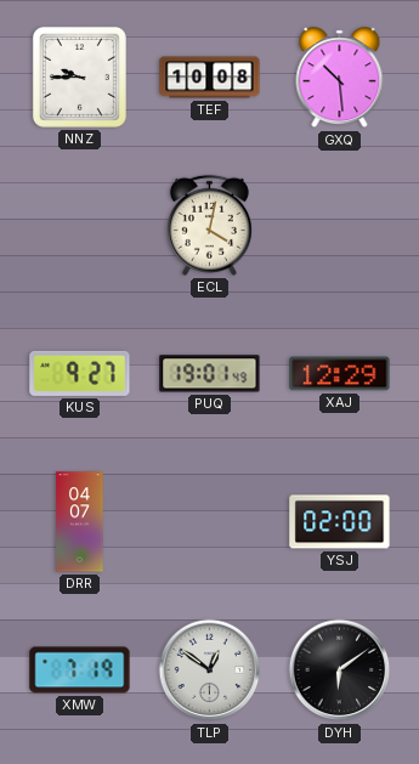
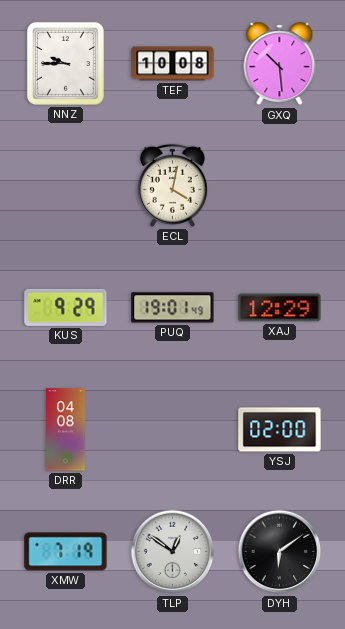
KUS: 9:27 -> 9:29 (66, 307)
DRR: 04:07 -> 04:08 (66, 430)
